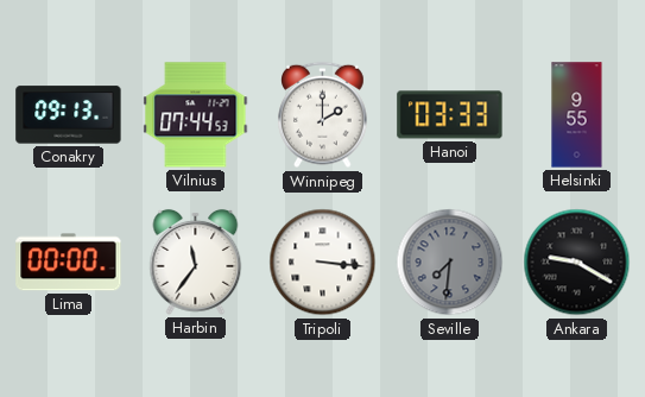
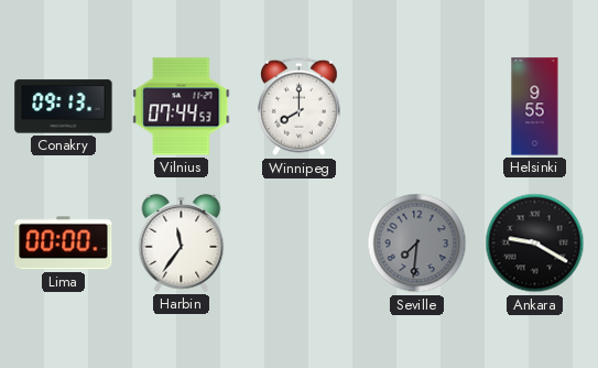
Winnipeg: 2:00 -> 8:00 (300, 107)
Hanoi: 03:33 -> none (450, 115)
Tripoli: 3:16 -> none (323, 263)
